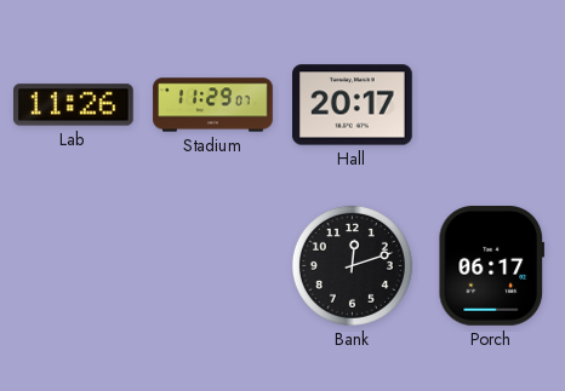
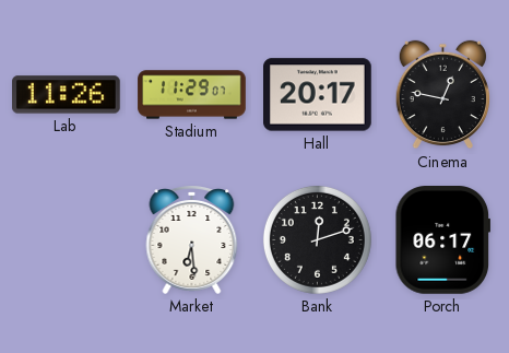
Cinema: none -> 12:47 (442, 95)
Market: none -> 6:29 (192, 240)
